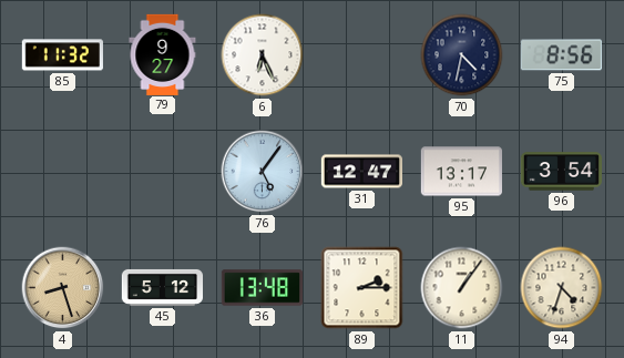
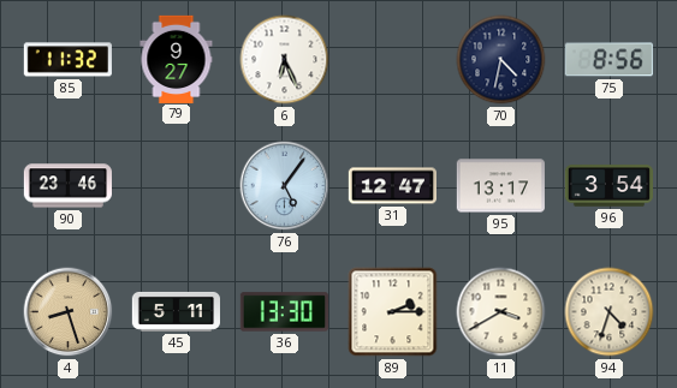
90: none -> 23:46 (67, 186)
45: 5:12 -> 5:11 (176, 311)
36: 13:48 -> 13:30 (284, 312)
11: 1:06 -> 3:40 (501, 312)
